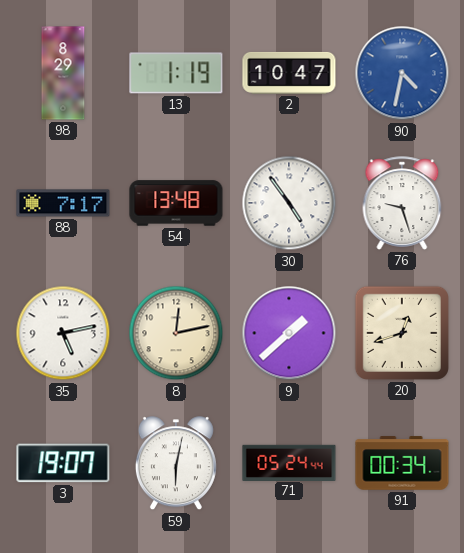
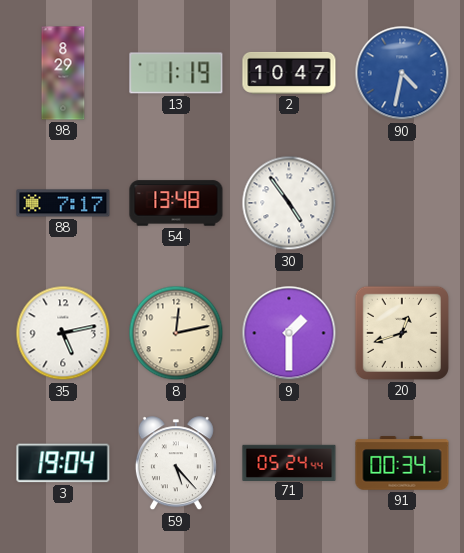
76: 9:27 -> none (402, 203)
9: 1:38 -> 1:30 (289, 333)
3: 19:07 -> 19:04 (63, 463)
59: 6:02 -> 5:23 (176, 464)
